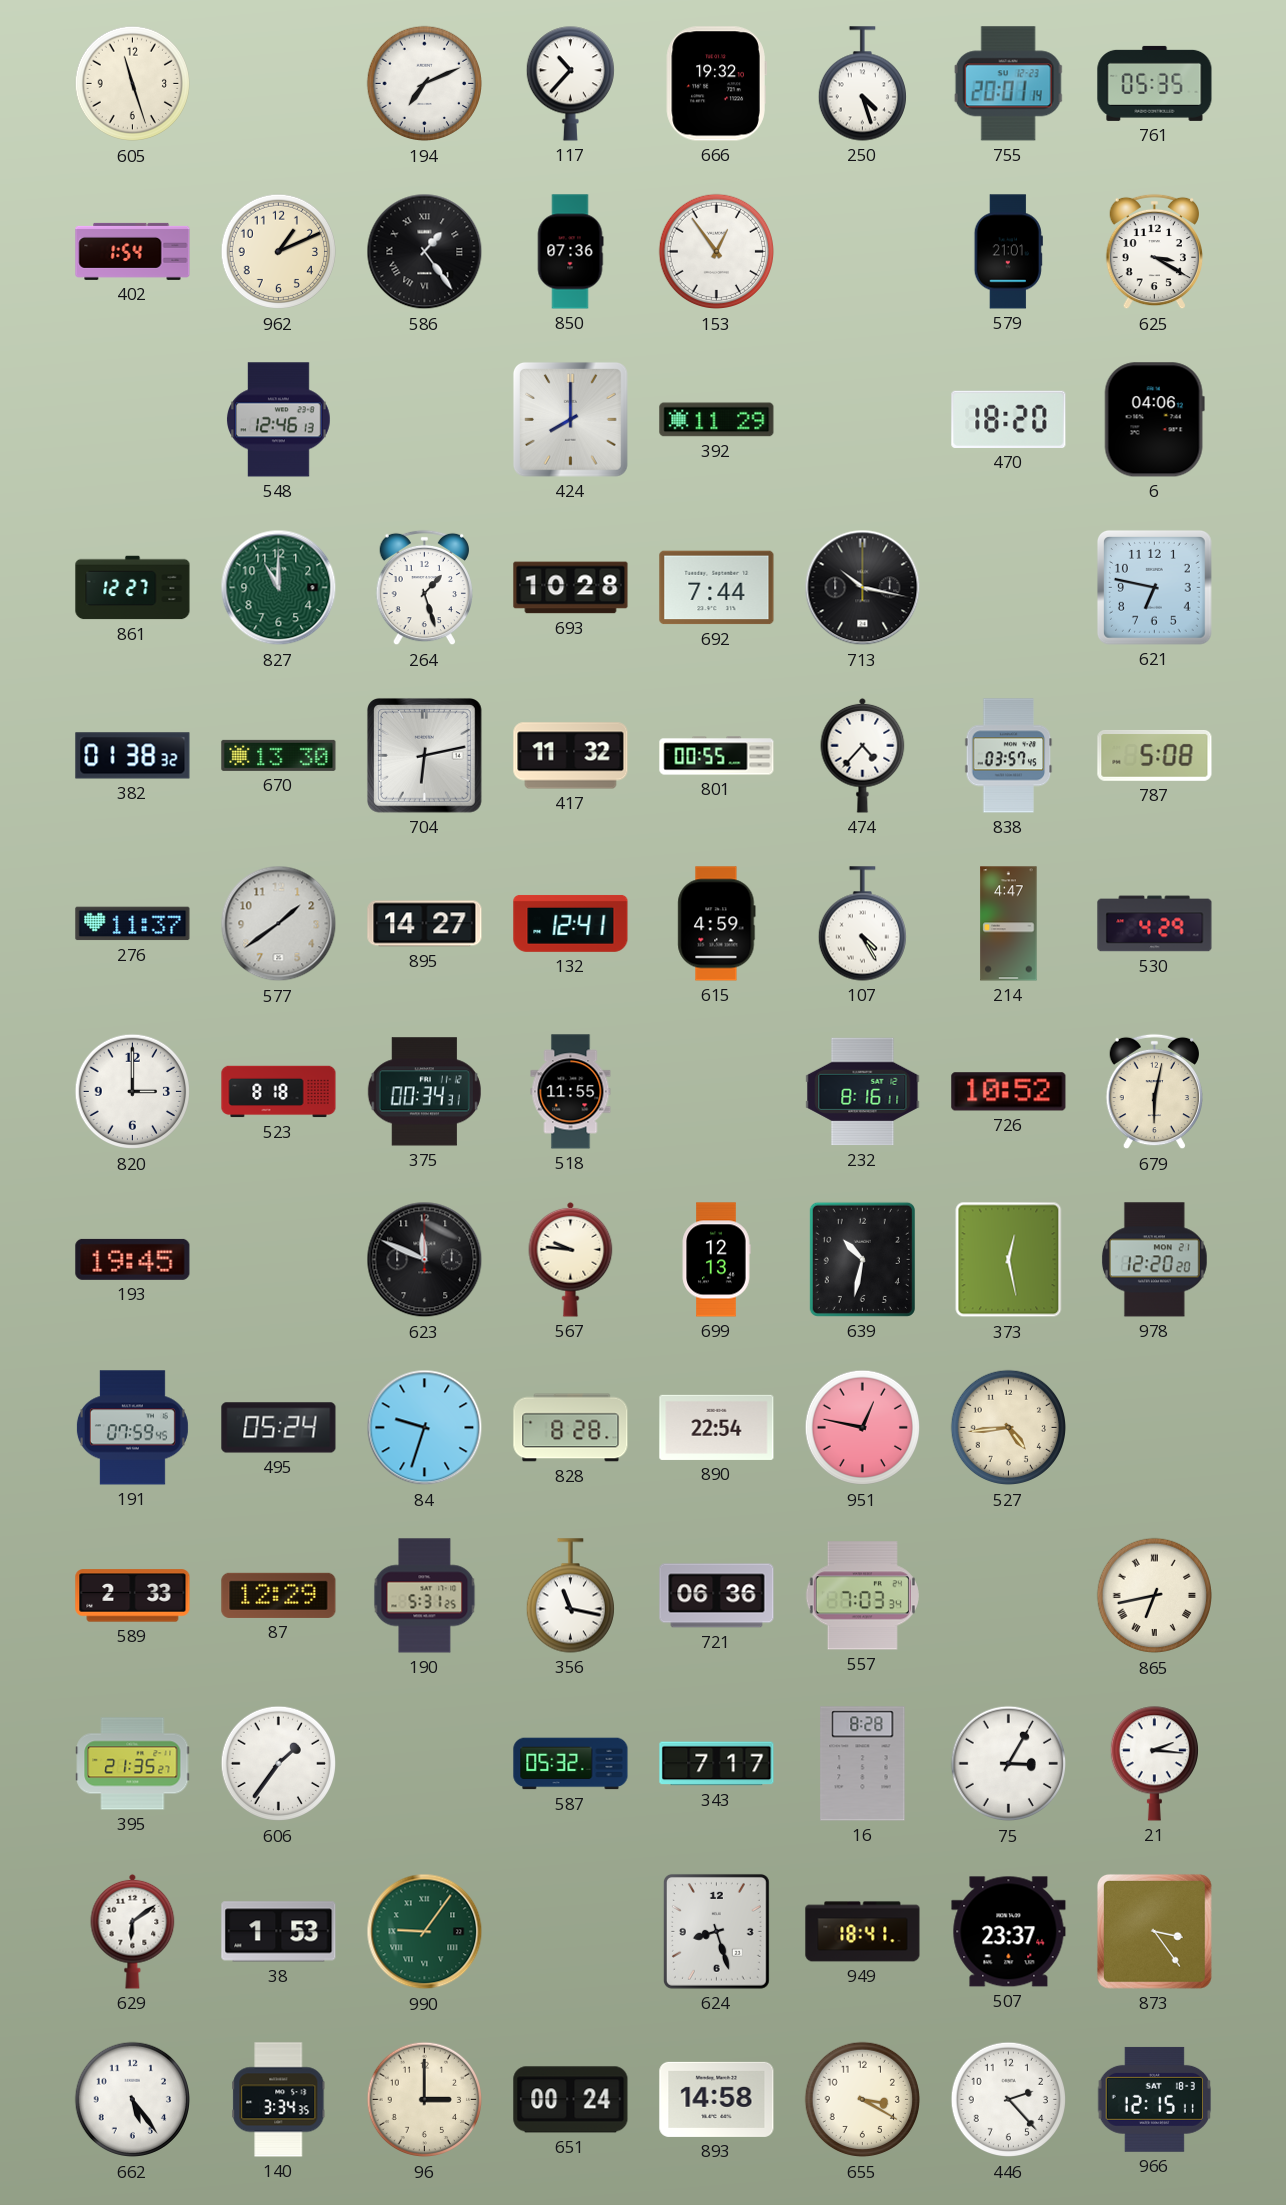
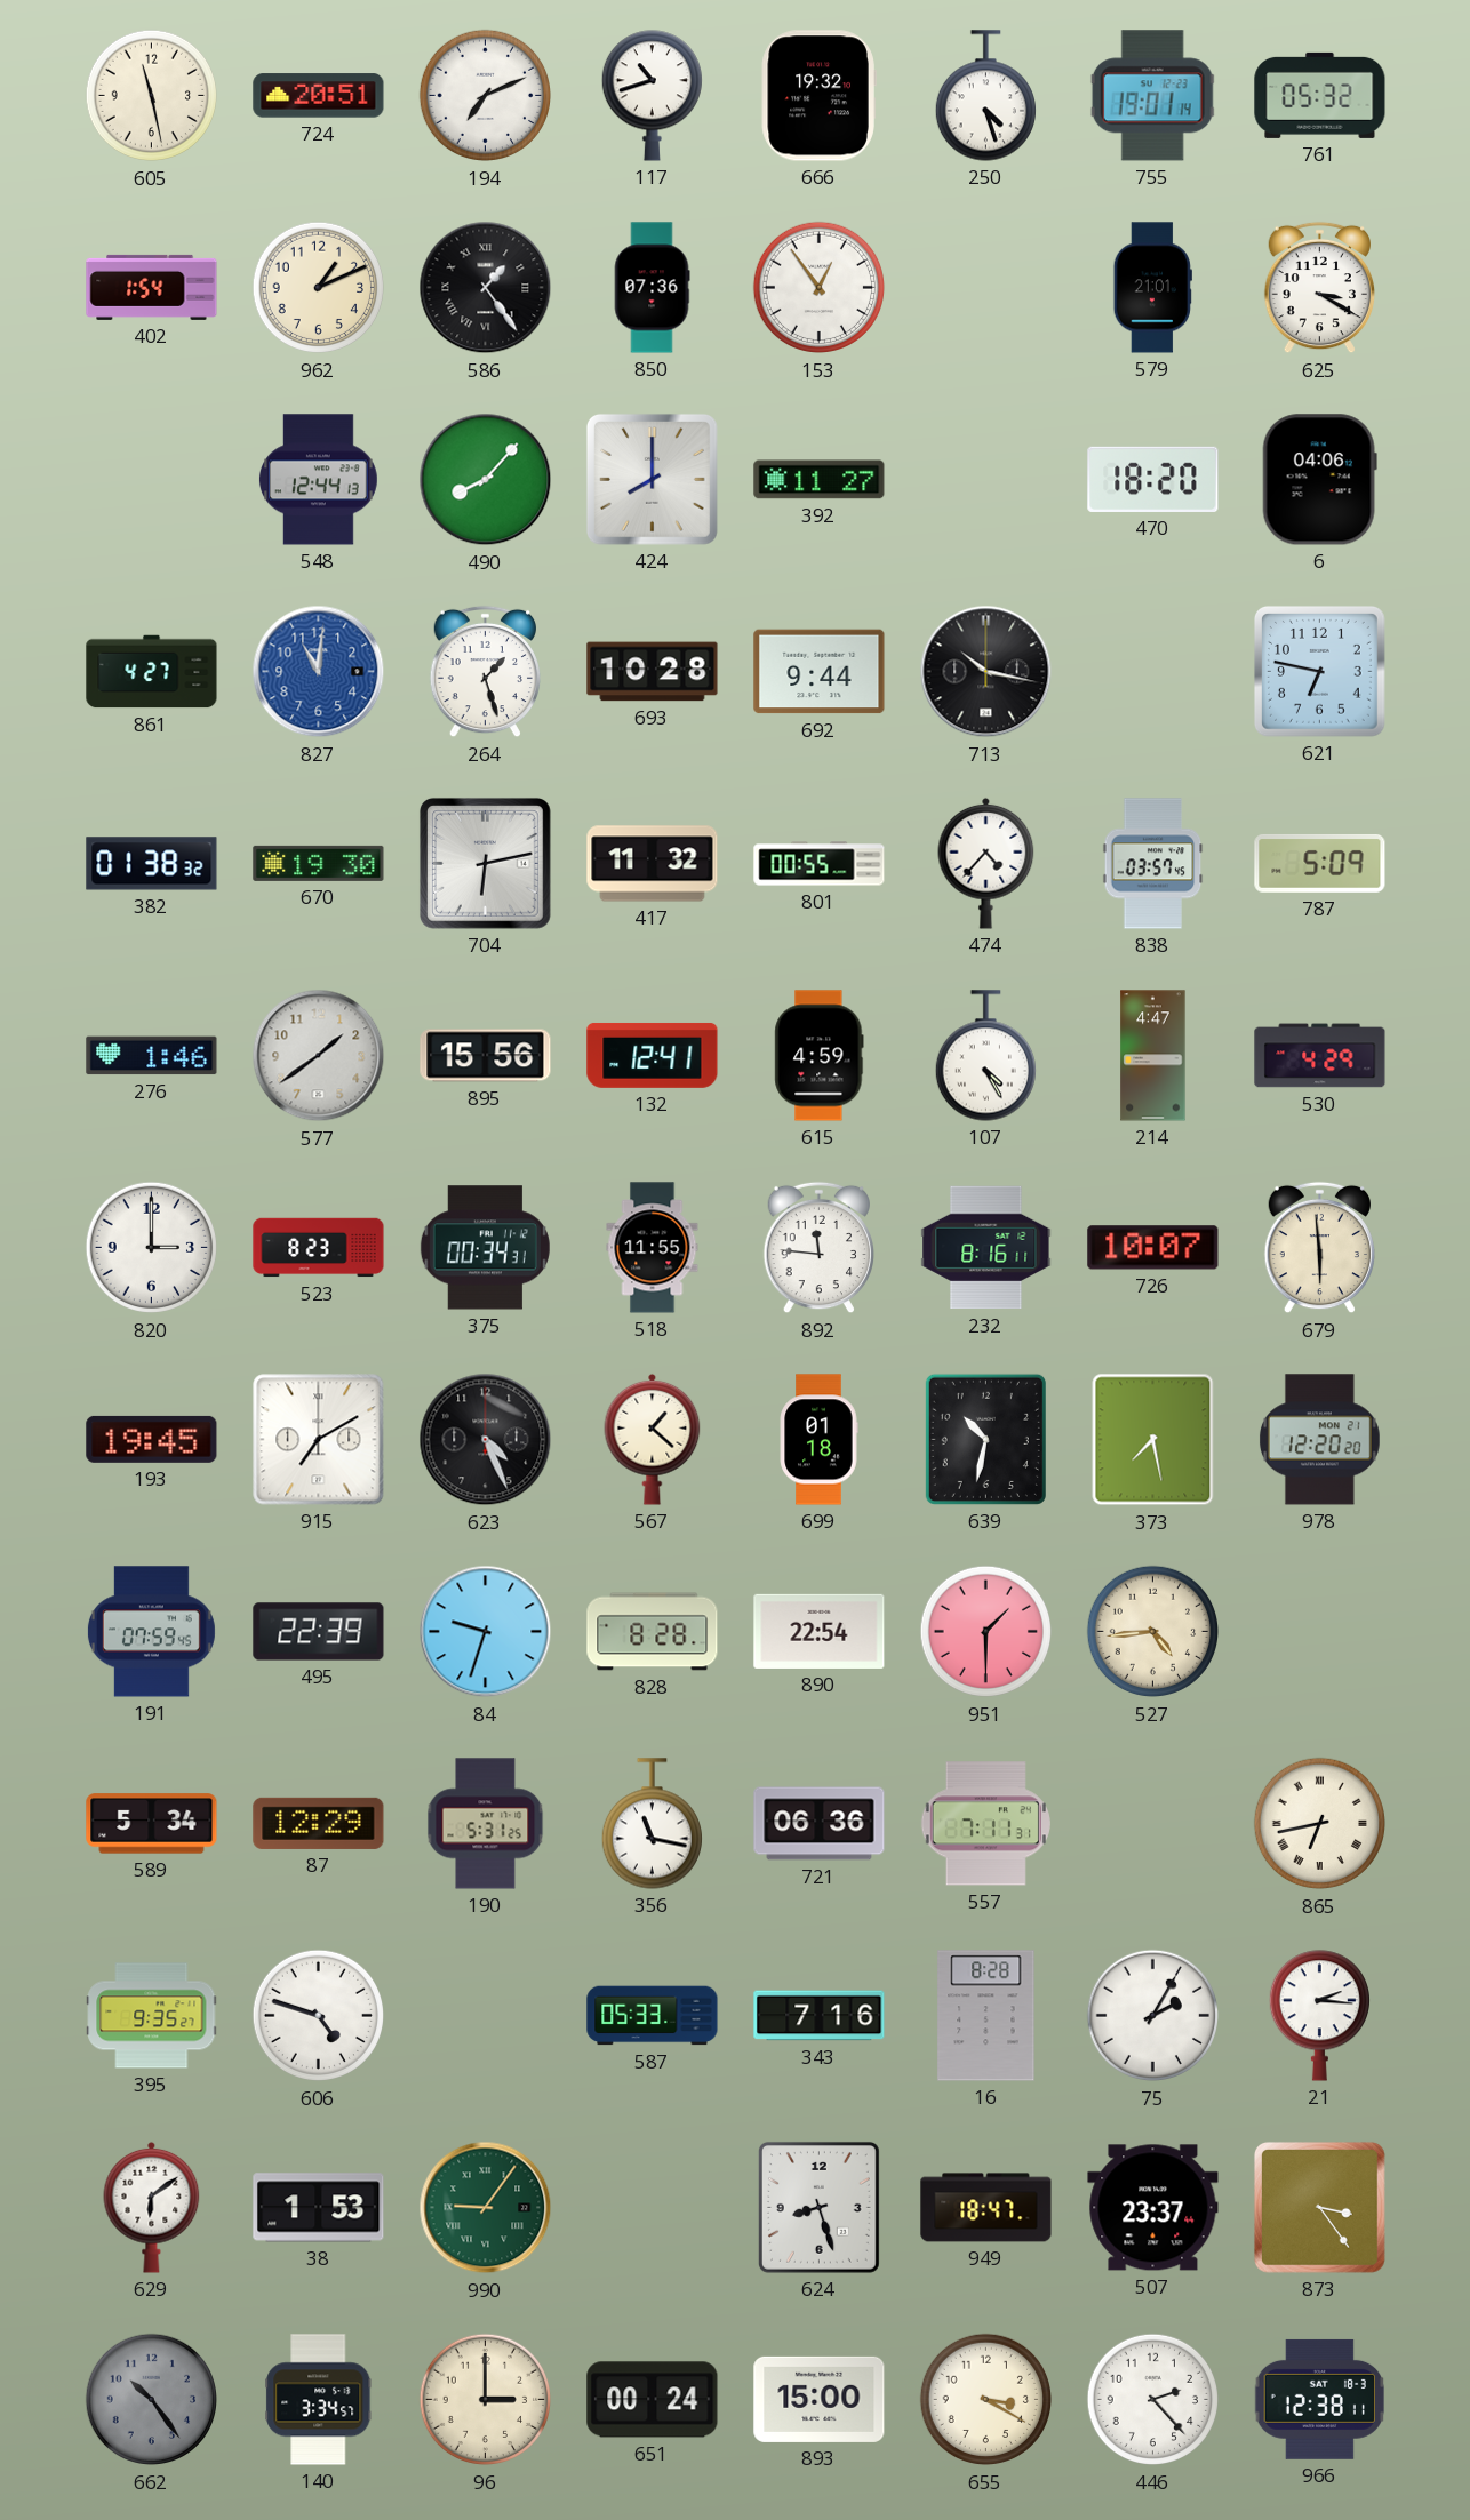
605: 11:27 -> 11:28 (152, 96)
724: none -> 20:51 (319, 96)
117: 10:37 -> 10:42 (652, 96)
755: 20:01 -> 19:01 (1153, 96)
761: 05:35 -> 05:32 (1320, 95)
548: 12:46 -> 12:44 (318, 480)
490: none -> 8:07 (486, 480)
392: 11:29 -> 11:27 (820, 480)
861: 12:27 -> 4:27 (152, 672)
827: 11:00 -> 11:01 (319, 672)
827 dial: green -> blue (319, 672)
692: 7:44 -> 9:44 (820, 672)
670: 13:30 -> 19:30 (319, 863)
787: 5:08 -> 5:09 (1320, 863)
276: 11:37 -> 1:46 (152, 1056)
895: 14:27 -> 15:56 (486, 1056)
523: 8:18 -> 8:23 (319, 1248)
892: none -> 11:46 (818, 1248)
726: 10:52 -> 10:07 (1153, 1248)
679: 6:02 -> 5:59 (1319, 1248)
915: none -> 7:10 (319, 1440)
623: 11:49 -> 4:26 (486, 1440)
567: 9:46 -> 1:22 (653, 1439)
699: 12:13 -> 01:18 (818, 1440)
373: 12:28 -> 7:28 (1153, 1440)
495: 05:24 -> 22:39 (319, 1632)
951: 12:47 -> 1:30 (986, 1632)
589: 2:33 -> 5:34 (152, 1824)
557: 7:03 -> 7:11 (985, 1824)
395: 21:35 -> 9:35 (152, 2016)
606: 1:36 -> 4:48 (319, 2016)
587: 05:32 -> 05:33 (653, 2016)
343: 7:17 -> 7:16 (820, 2016)
75: 3:05 -> 2:05 (1153, 2016)
949: 18:41 -> 18:47 (986, 2208)
662: 5:24 -> 10:24 (152, 2400)
662 dial: white -> grey (152, 2400)
140: 3:34:35 -> 3:34:57 (319, 2400)
893: 14:58 -> 15:00 (820, 2399)
966: 12:15 -> 12:38 (1319, 2399)
